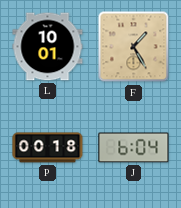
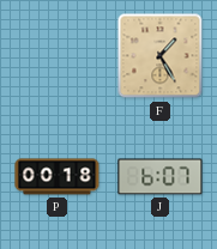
L: 10:01 -> none (48, 47)
J: 6:04 -> 6:07 (161, 177)
